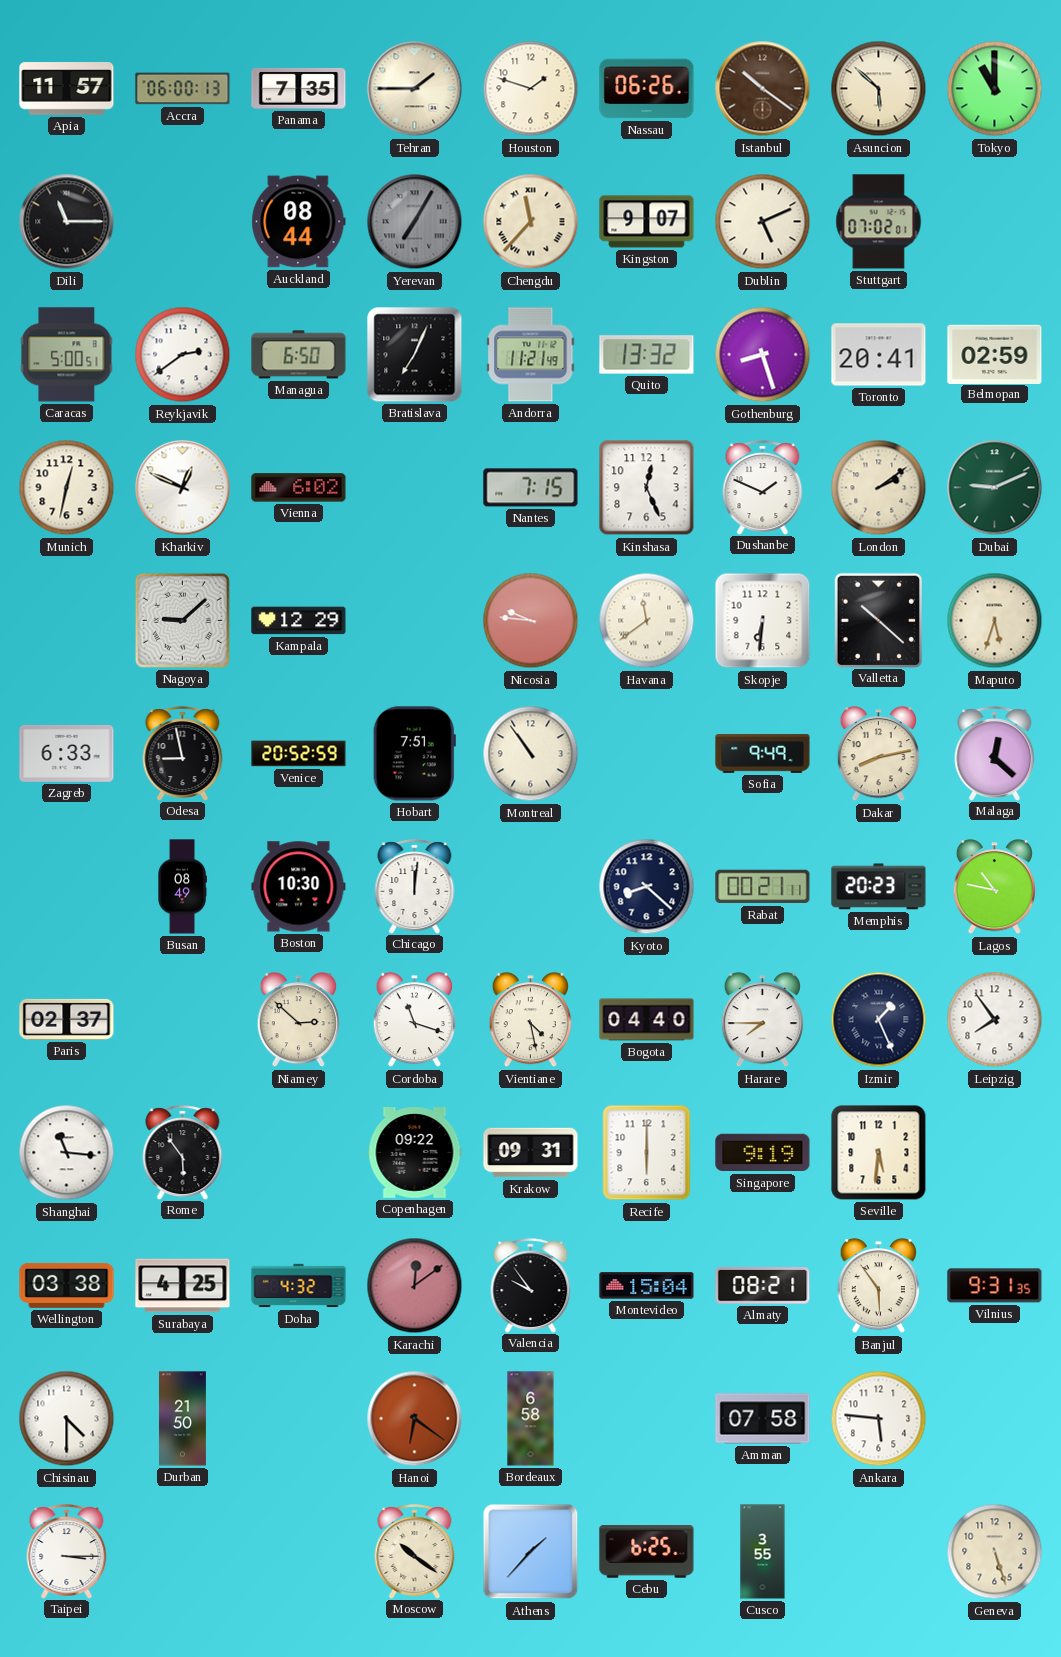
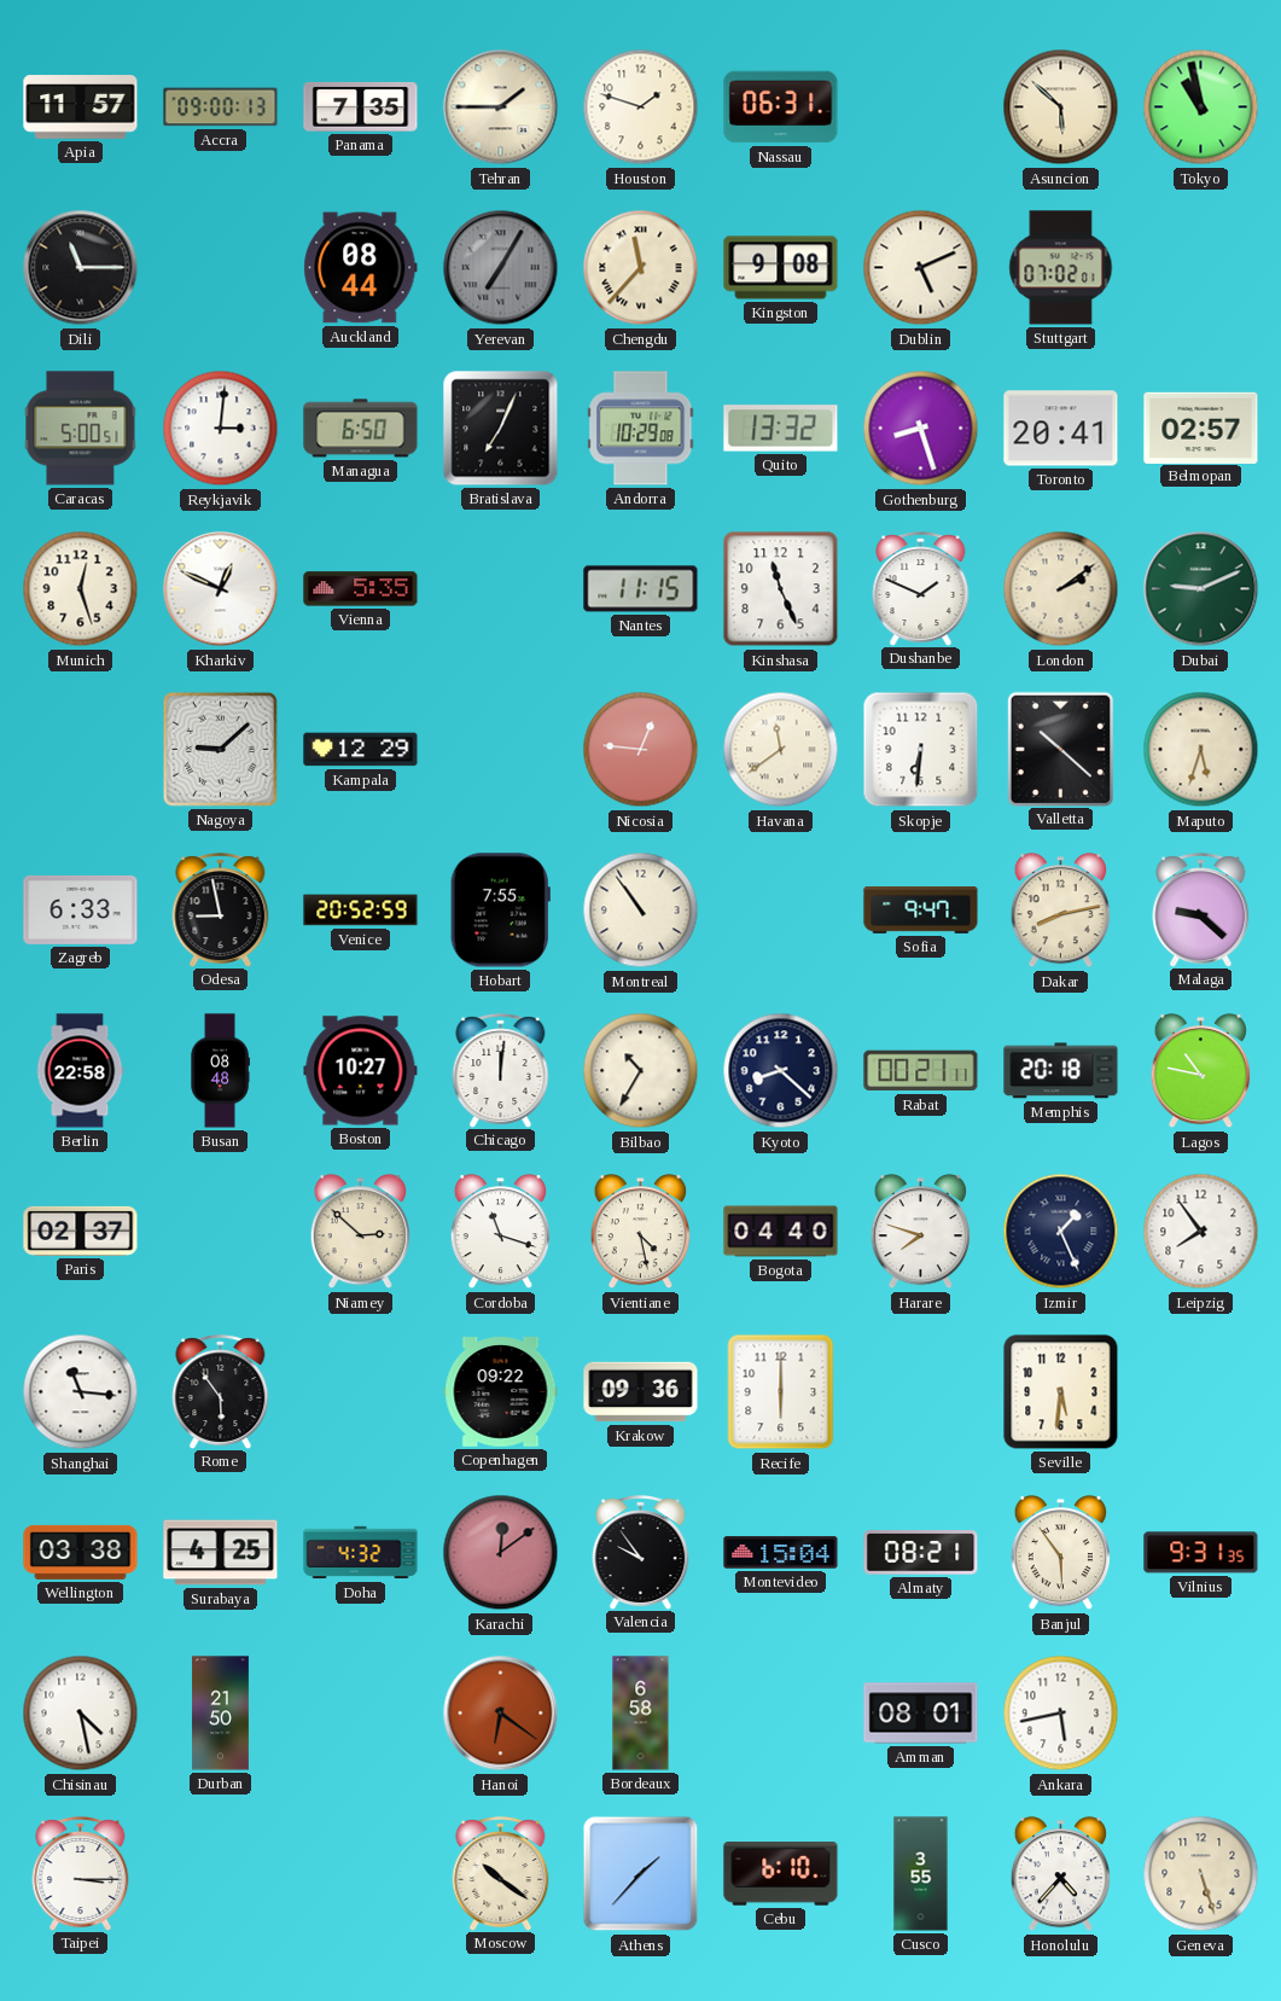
Accra: 06:00 -> 09:00 (221, 107)
Nassau: 06:26 -> 06:31 (781, 107)
Istanbul: 10:21 -> none (763, 89)
Tokyo: 11:00 -> 10:58 (1201, 107)
Kingston: 9:07 -> 9:08 (781, 268)
Reykjavik: 2:39 -> 3:01 (221, 429)
Andorra: 11:21 -> 10:29 (641, 429)
Belmopan: 02:59 -> 02:57 (1201, 427)
Munich: 12:32 -> 12:27 (81, 589)
Vienna: 6:02 -> 5:35 (361, 589)
Nantes: 7:15 -> 11:15 (641, 589)
Kinshasa: 12:26 -> 11:26 (781, 589)
Nicosia: 9:46 -> 12:46 (641, 750)
Hobart: 7:51 -> 7:55 (500, 911)
Sofia: 9:49 -> 9:47 (921, 911)
Malaga: 12:22 -> 9:22 (1201, 909)
Berlin: none -> 22:58 (80, 1071)
Busan: 08:49 -> 08:48 (220, 1071)
Boston: 10:30 -> 10:27 (361, 1071)
Bilbao: none -> 10:35 (641, 1071)
Memphis: 20:23 -> 20:18 (1061, 1071)
Harare: 7:45 -> 7:48 (920, 1232)
Krakow: 09:31 -> 09:36 (641, 1392)
Singapore: 9:19 -> none (763, 1153)
Chisinau: 4:30 -> 4:28 (81, 1714)
Amman: 07:58 -> 08:01 (921, 1714)
Ankara: 5:46 -> 5:43 (1061, 1714)
Cebu: 6:25 -> 6:10 (781, 1874)
Honolulu: none -> 4:37 (1060, 1874)
